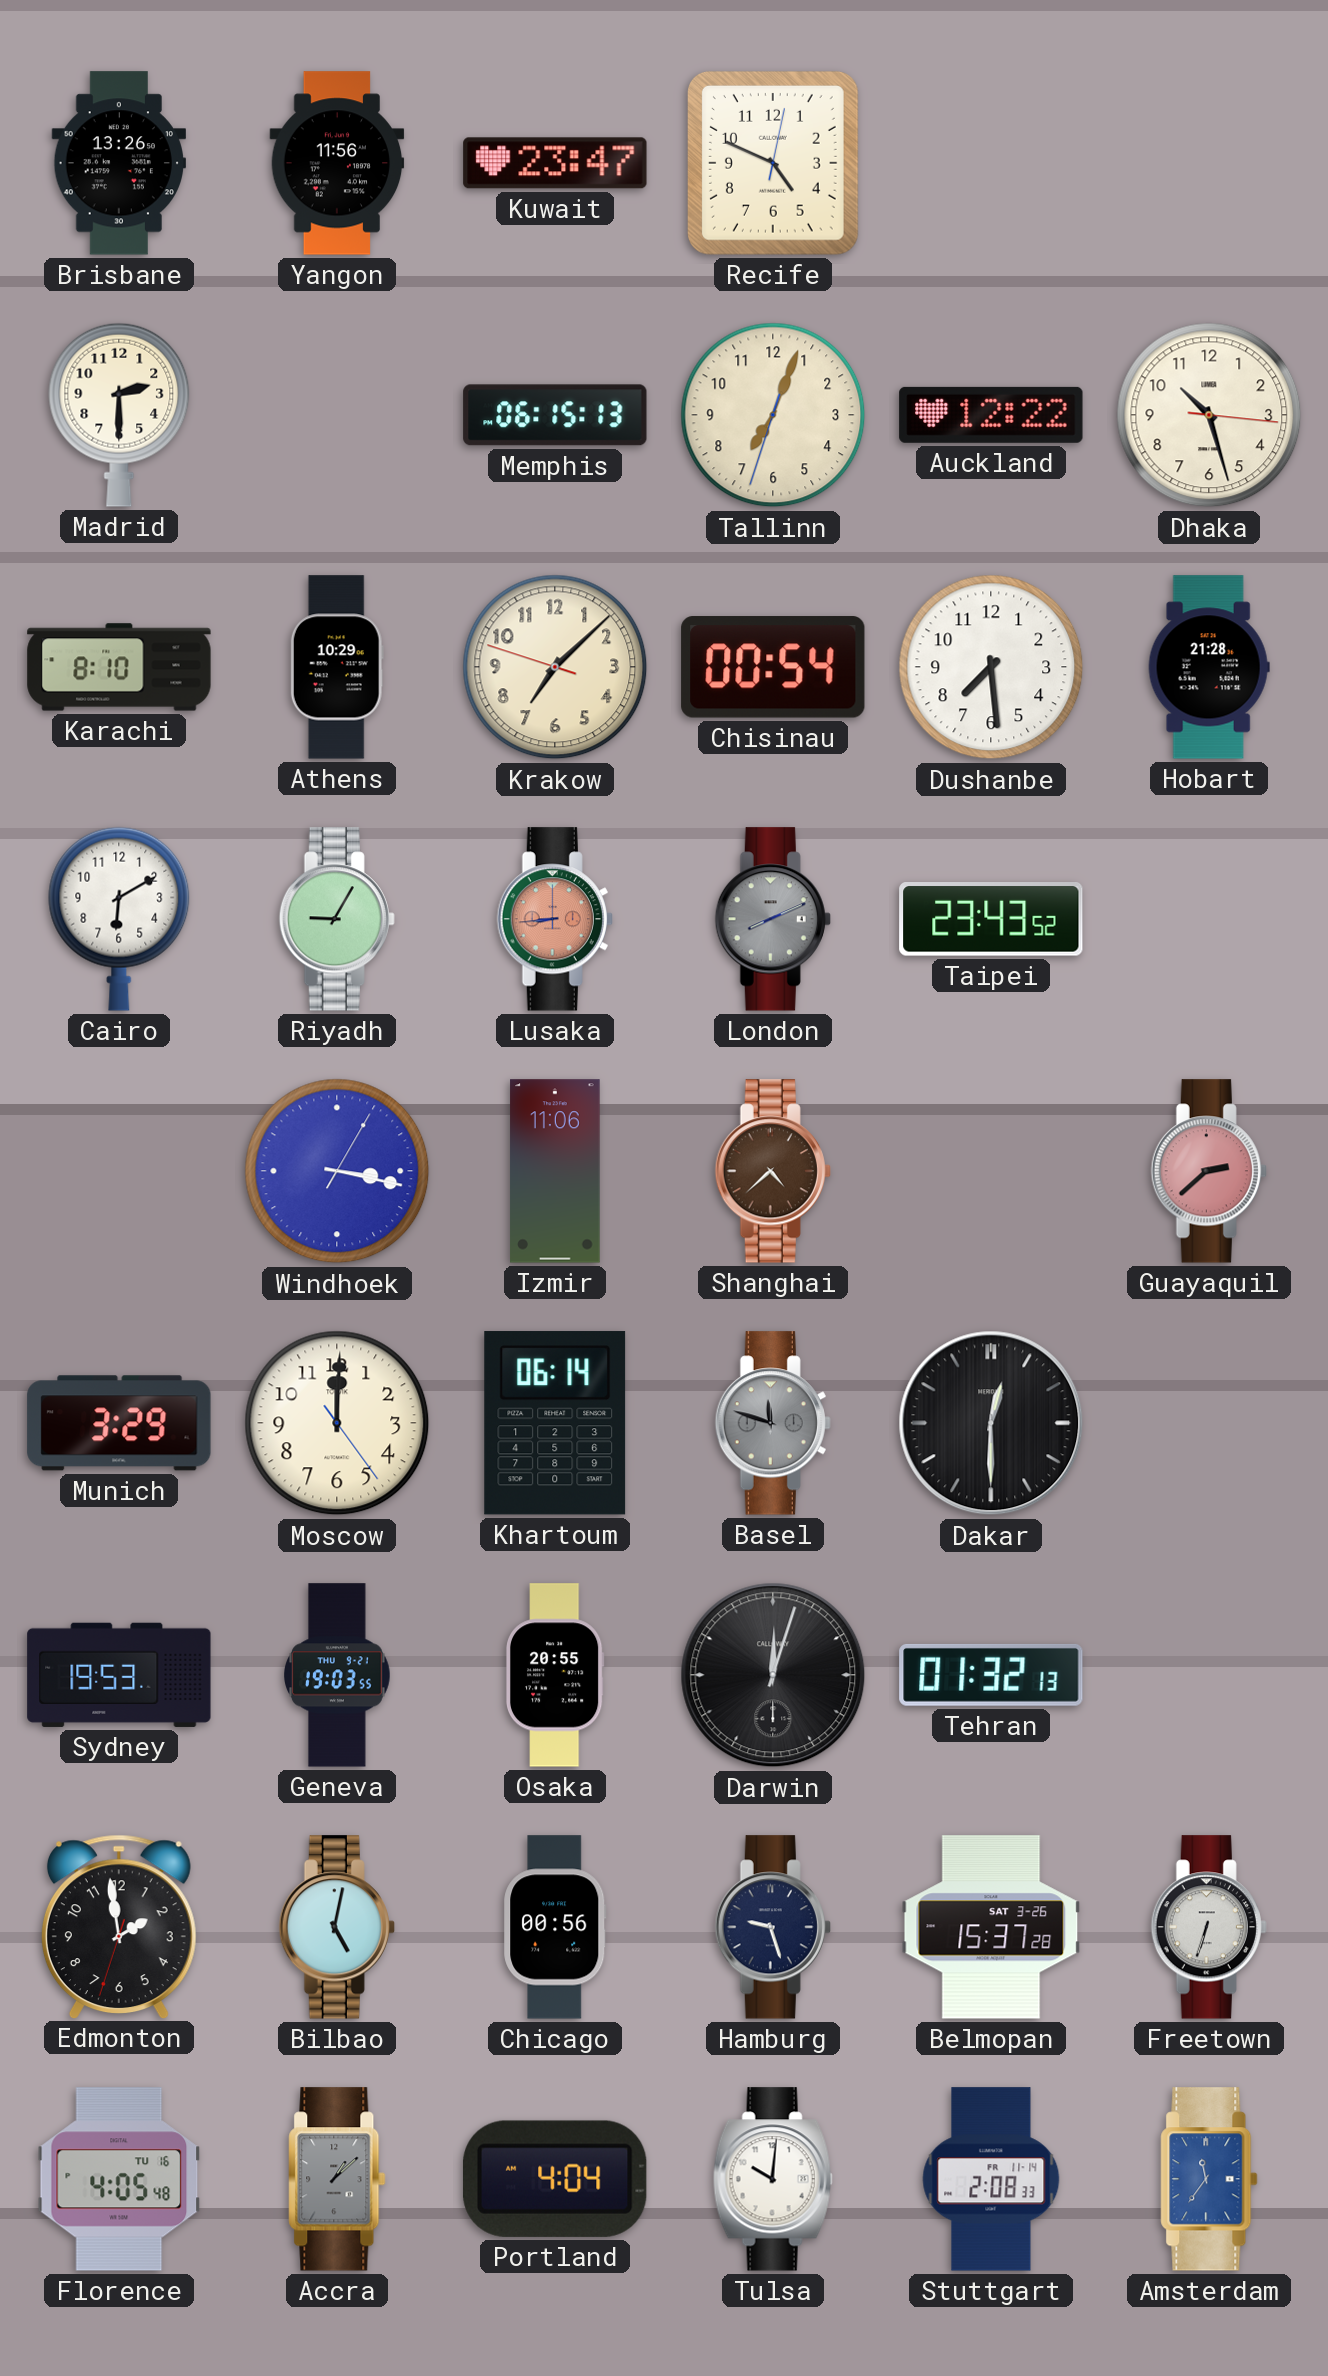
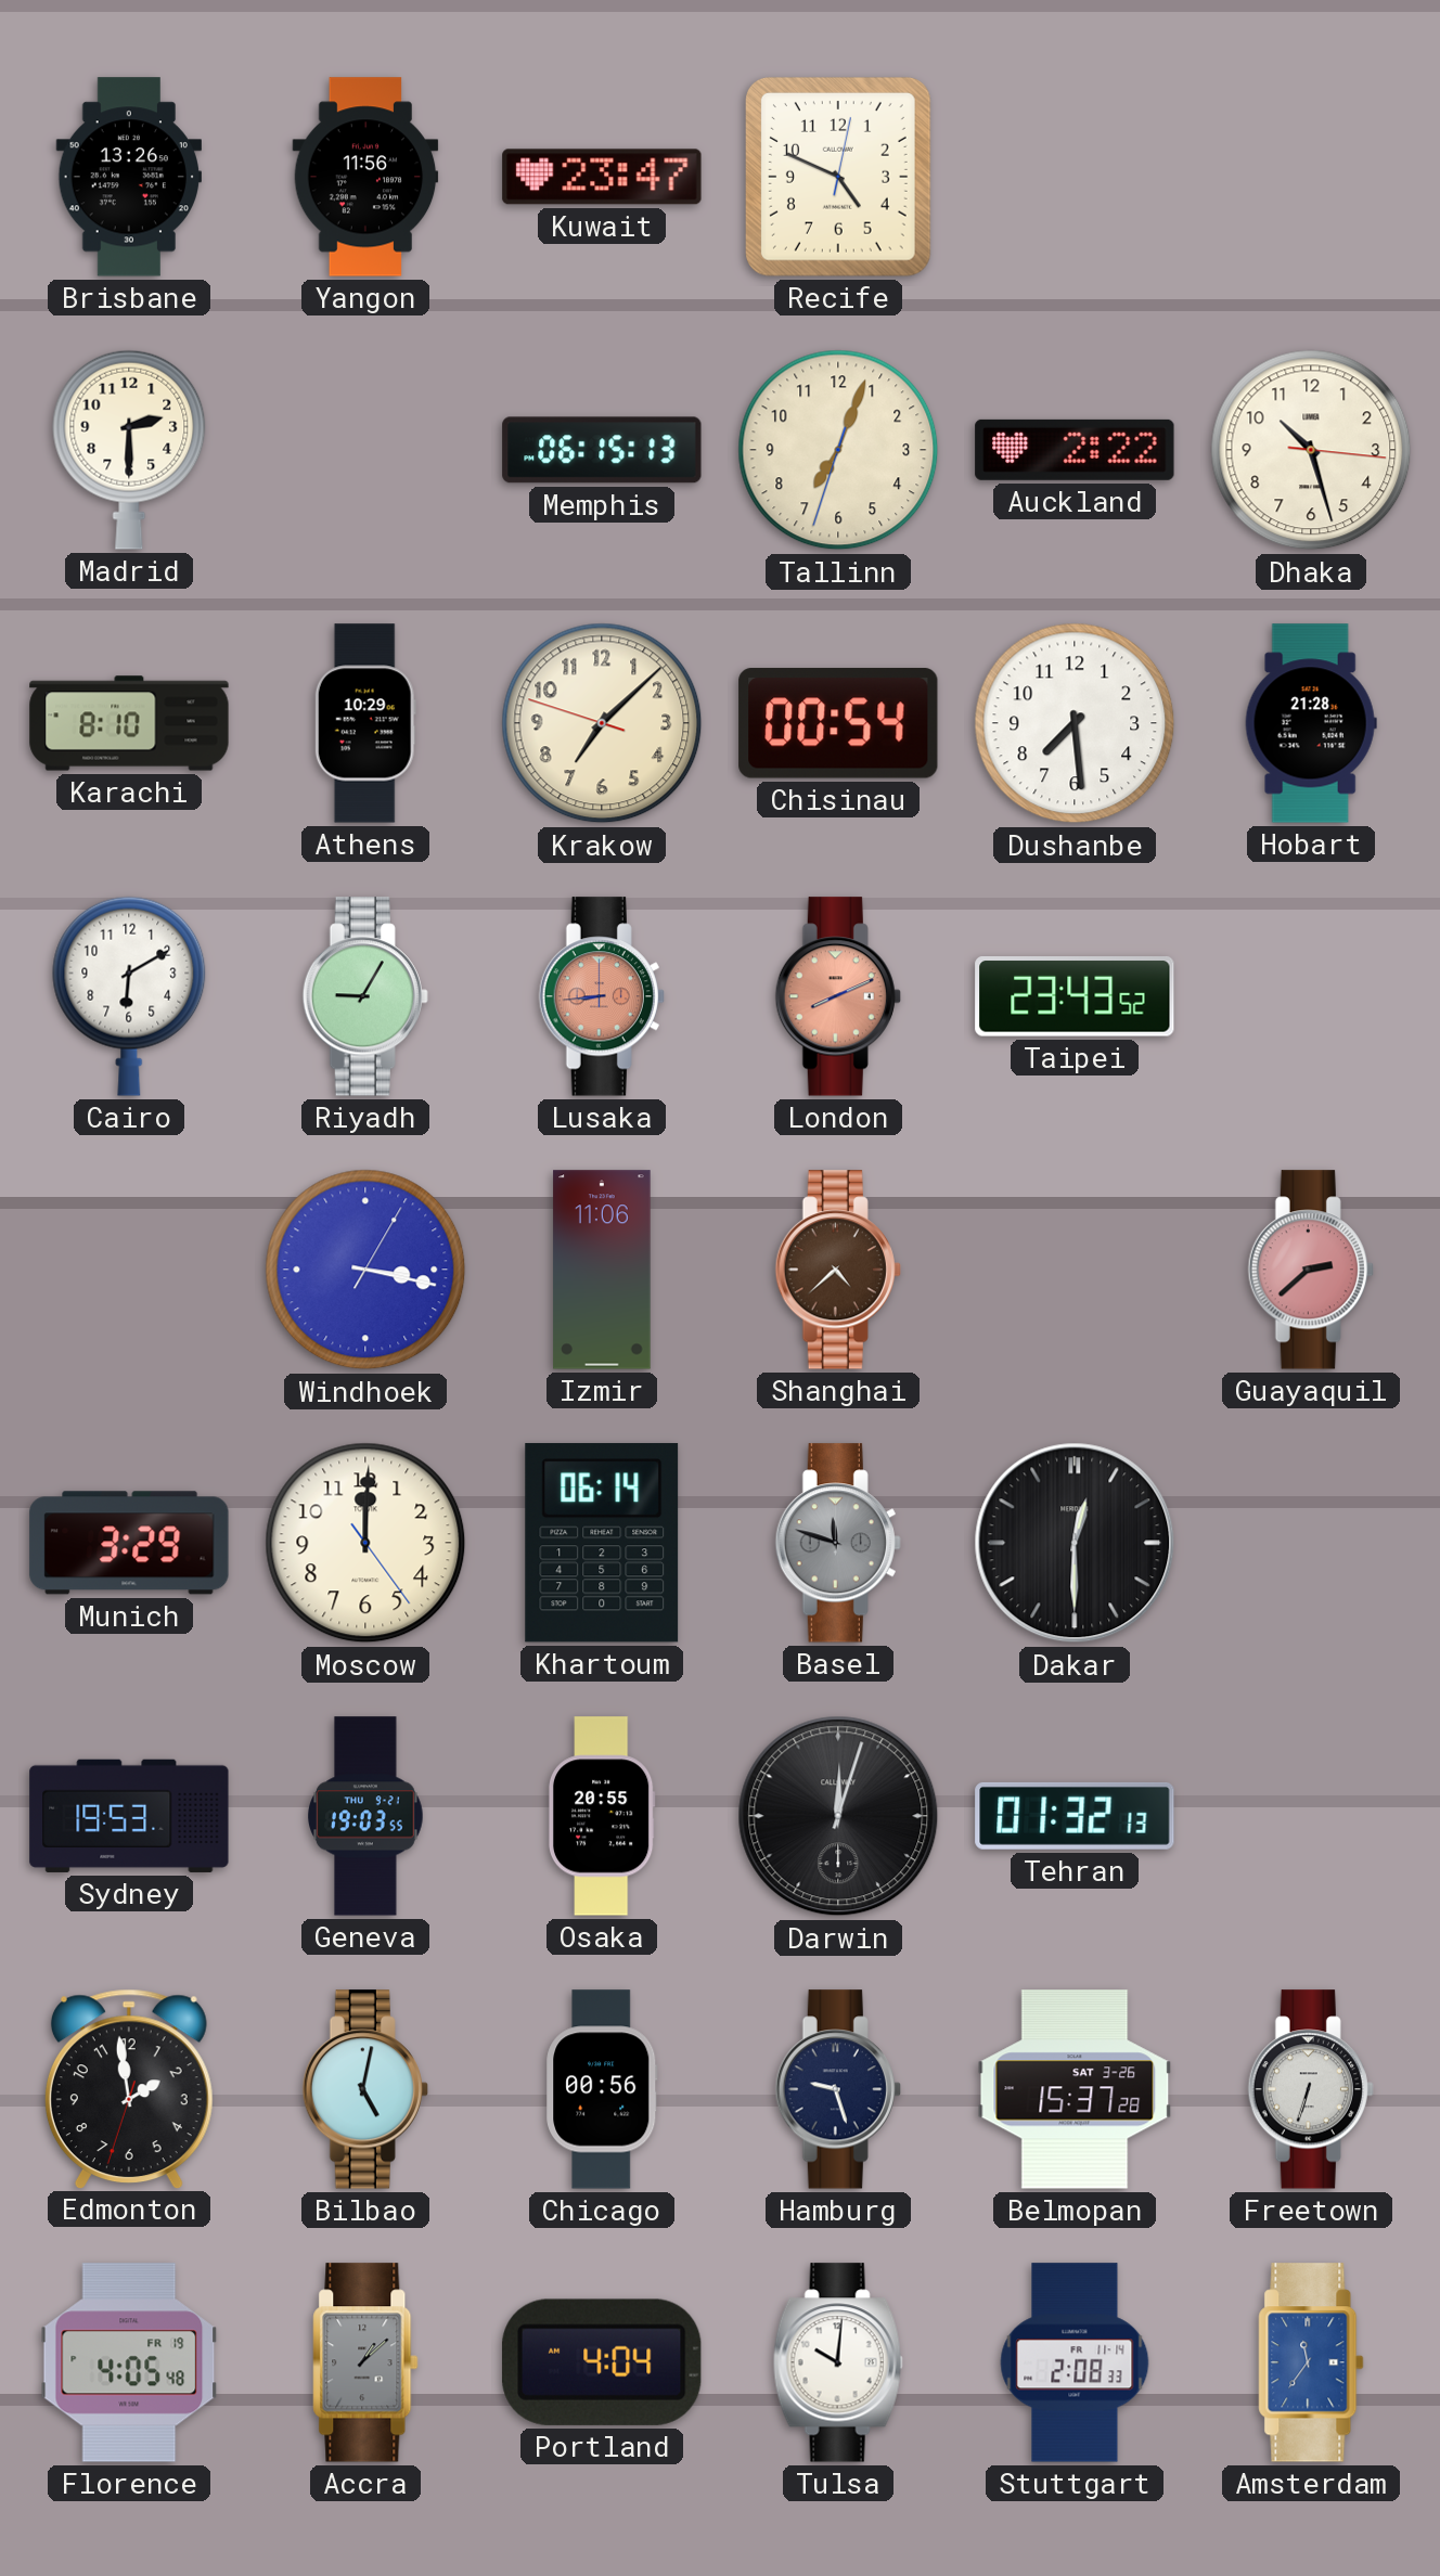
Auckland: 12:22 -> 2:22 (1075, 450)
London dial: grey -> salmon (838, 996)
Florence date: TU 16 -> FR 19 (129, 2362)
